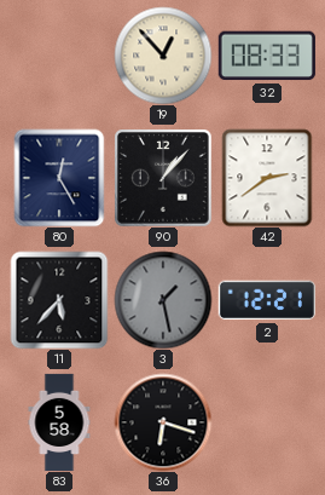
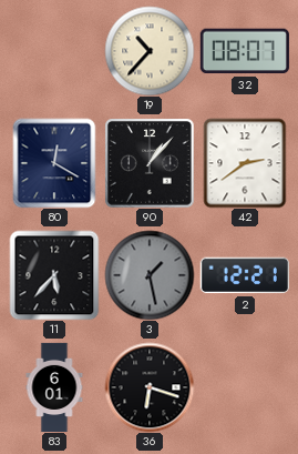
19: 12:53 -> 10:37 (150, 51)
32: 08:33 -> 08:07 (245, 51)
80: 12:25 -> 12:20 (54, 163)
83: 5:58 -> 6:01 (54, 387)
